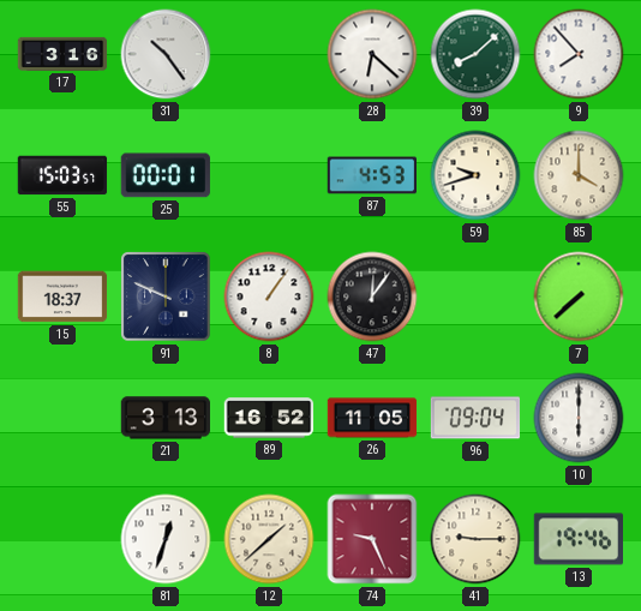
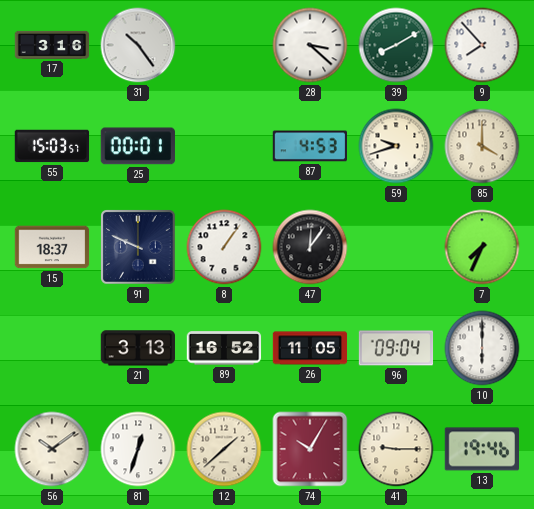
28: 6:22 -> 3:22 (310, 45)
39: 8:08 -> 8:10 (396, 45)
7: 7:38 -> 7:34 (482, 247)
56: none -> 10:09 (52, 449)
74: 9:26 -> 10:05 (310, 449)
